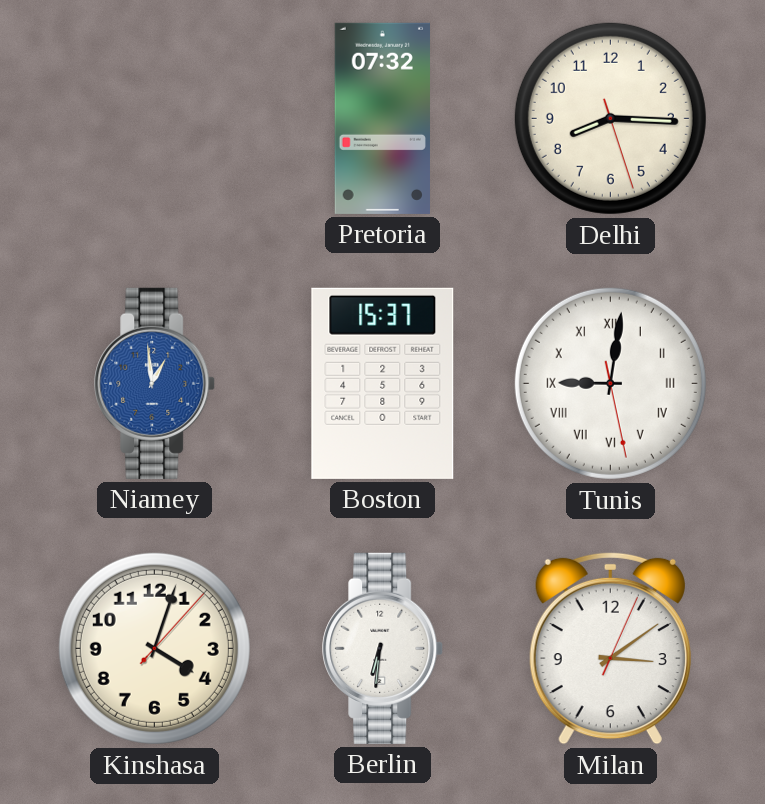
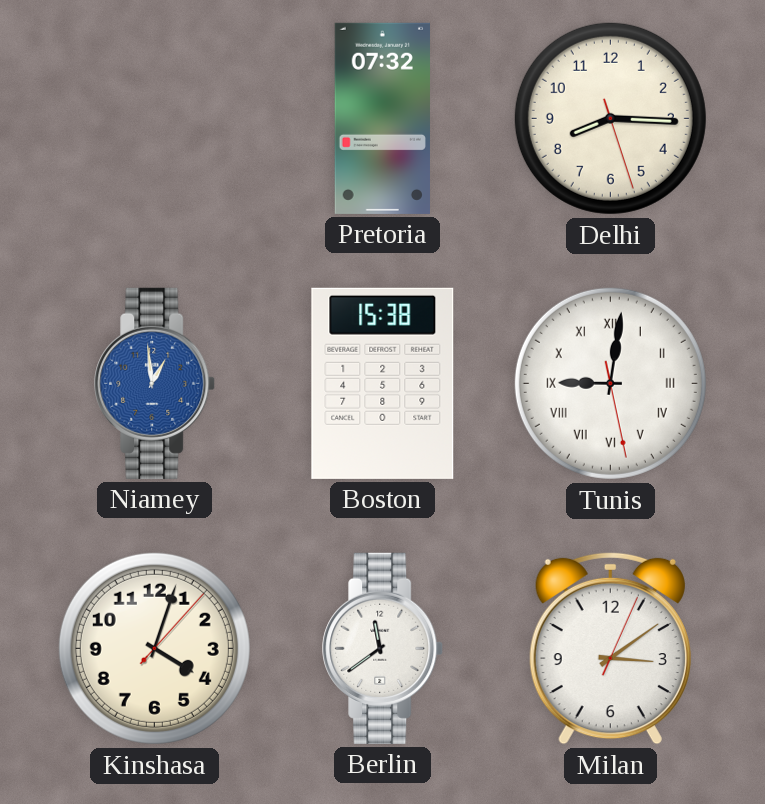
Boston: 15:37 -> 15:38 (383, 383)
Berlin: 6:31 -> 11:39 (383, 648)
